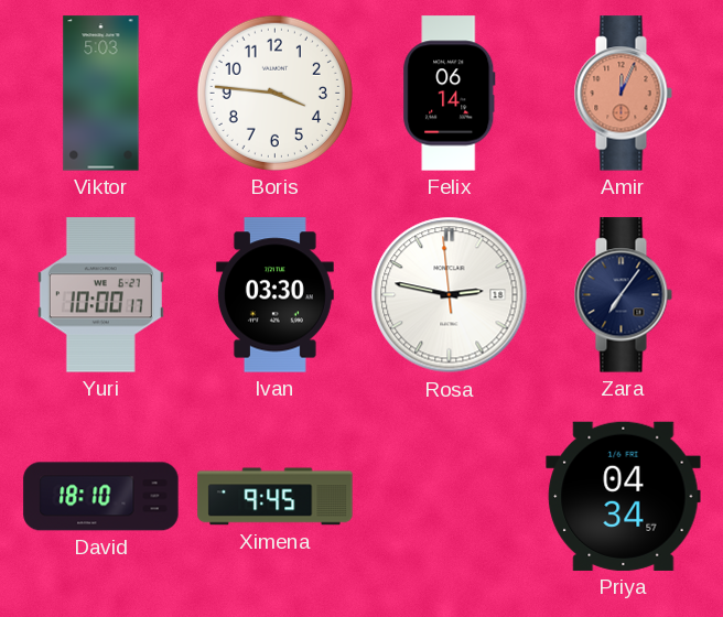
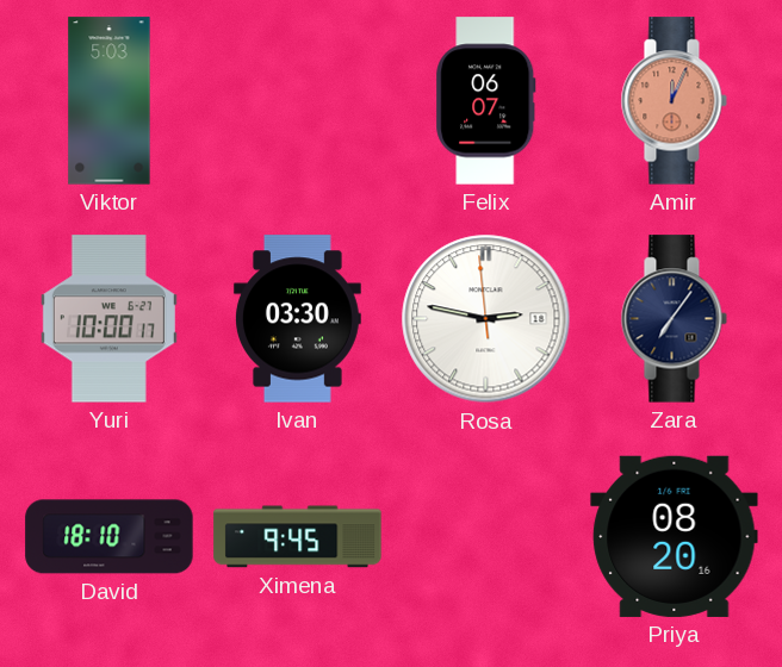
Boris: 3:46 -> none (274, 93)
Felix: 06:14 -> 06:07 (486, 101)
Priya: 04:34 -> 08:20 (675, 536)
